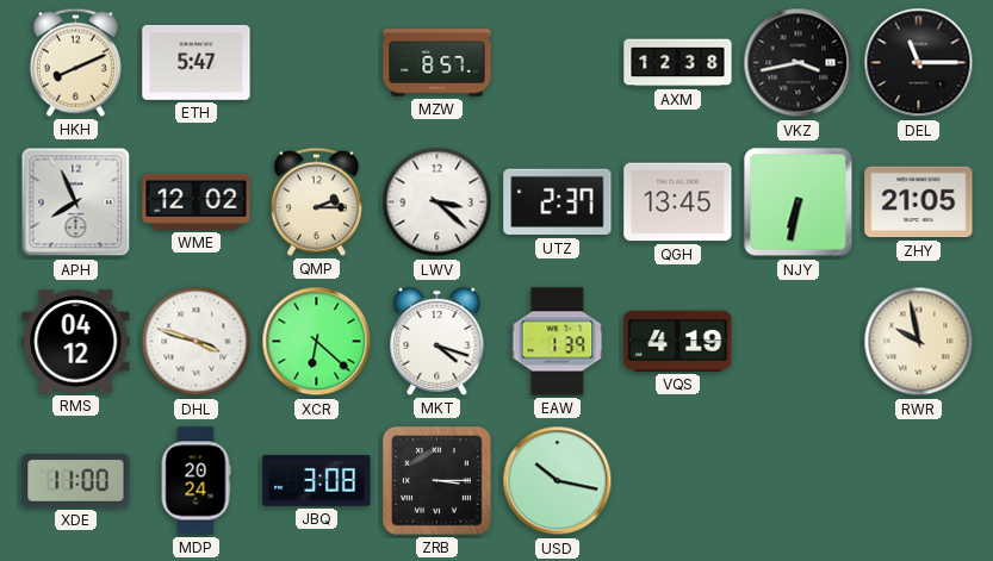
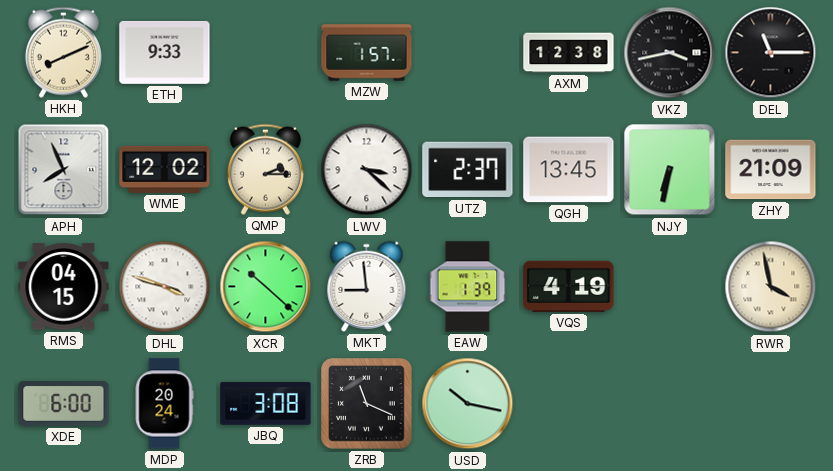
ETH: 5:47 -> 9:33 (165, 52)
MZW: 8:57 -> 1:57 (367, 53)
ZHY: 21:05 -> 21:09 (771, 170)
RMS: 04:12 -> 04:15 (64, 287)
XCR: 6:22 -> 10:22 (266, 287)
MKT: 4:18 -> 8:59 (367, 286)
RWR: 9:58 -> 3:58 (771, 287)
XDE: 11:00 -> 6:00 (64, 403)
ZRB: 3:15 -> 11:19 (367, 404)
